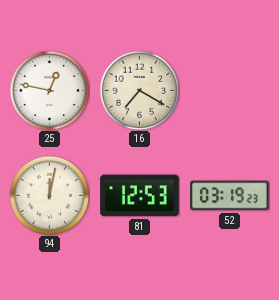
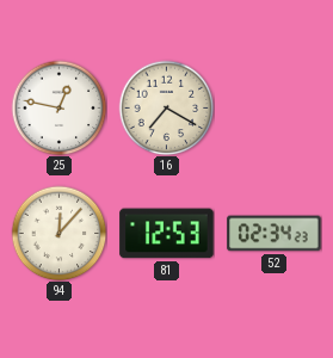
94: 12:02 -> 12:07 (58, 233)
52: 03:19 -> 02:34 (275, 234)
